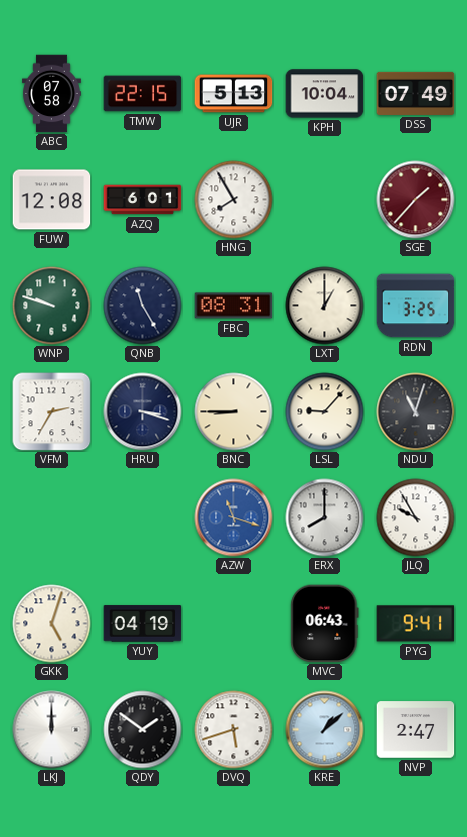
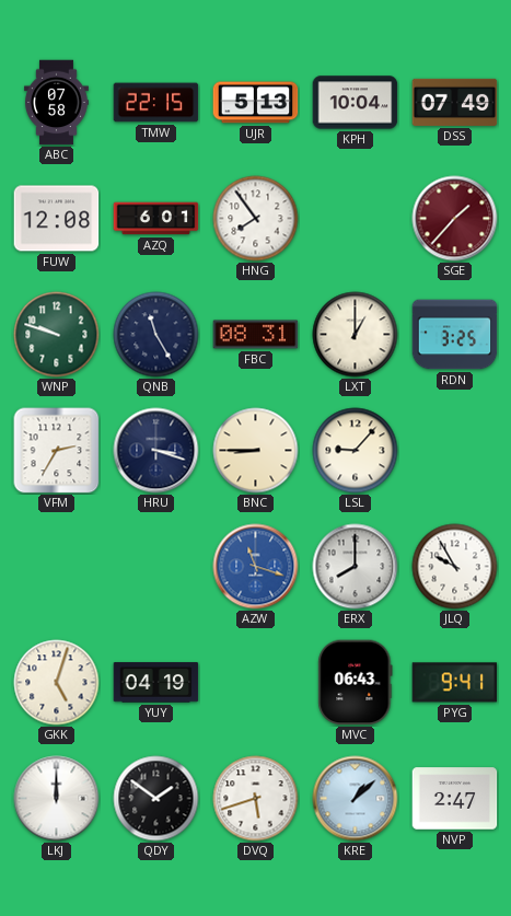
HNG: 7:55 -> 7:54 (256, 219)
NDU: 11:03 -> none (416, 412)
